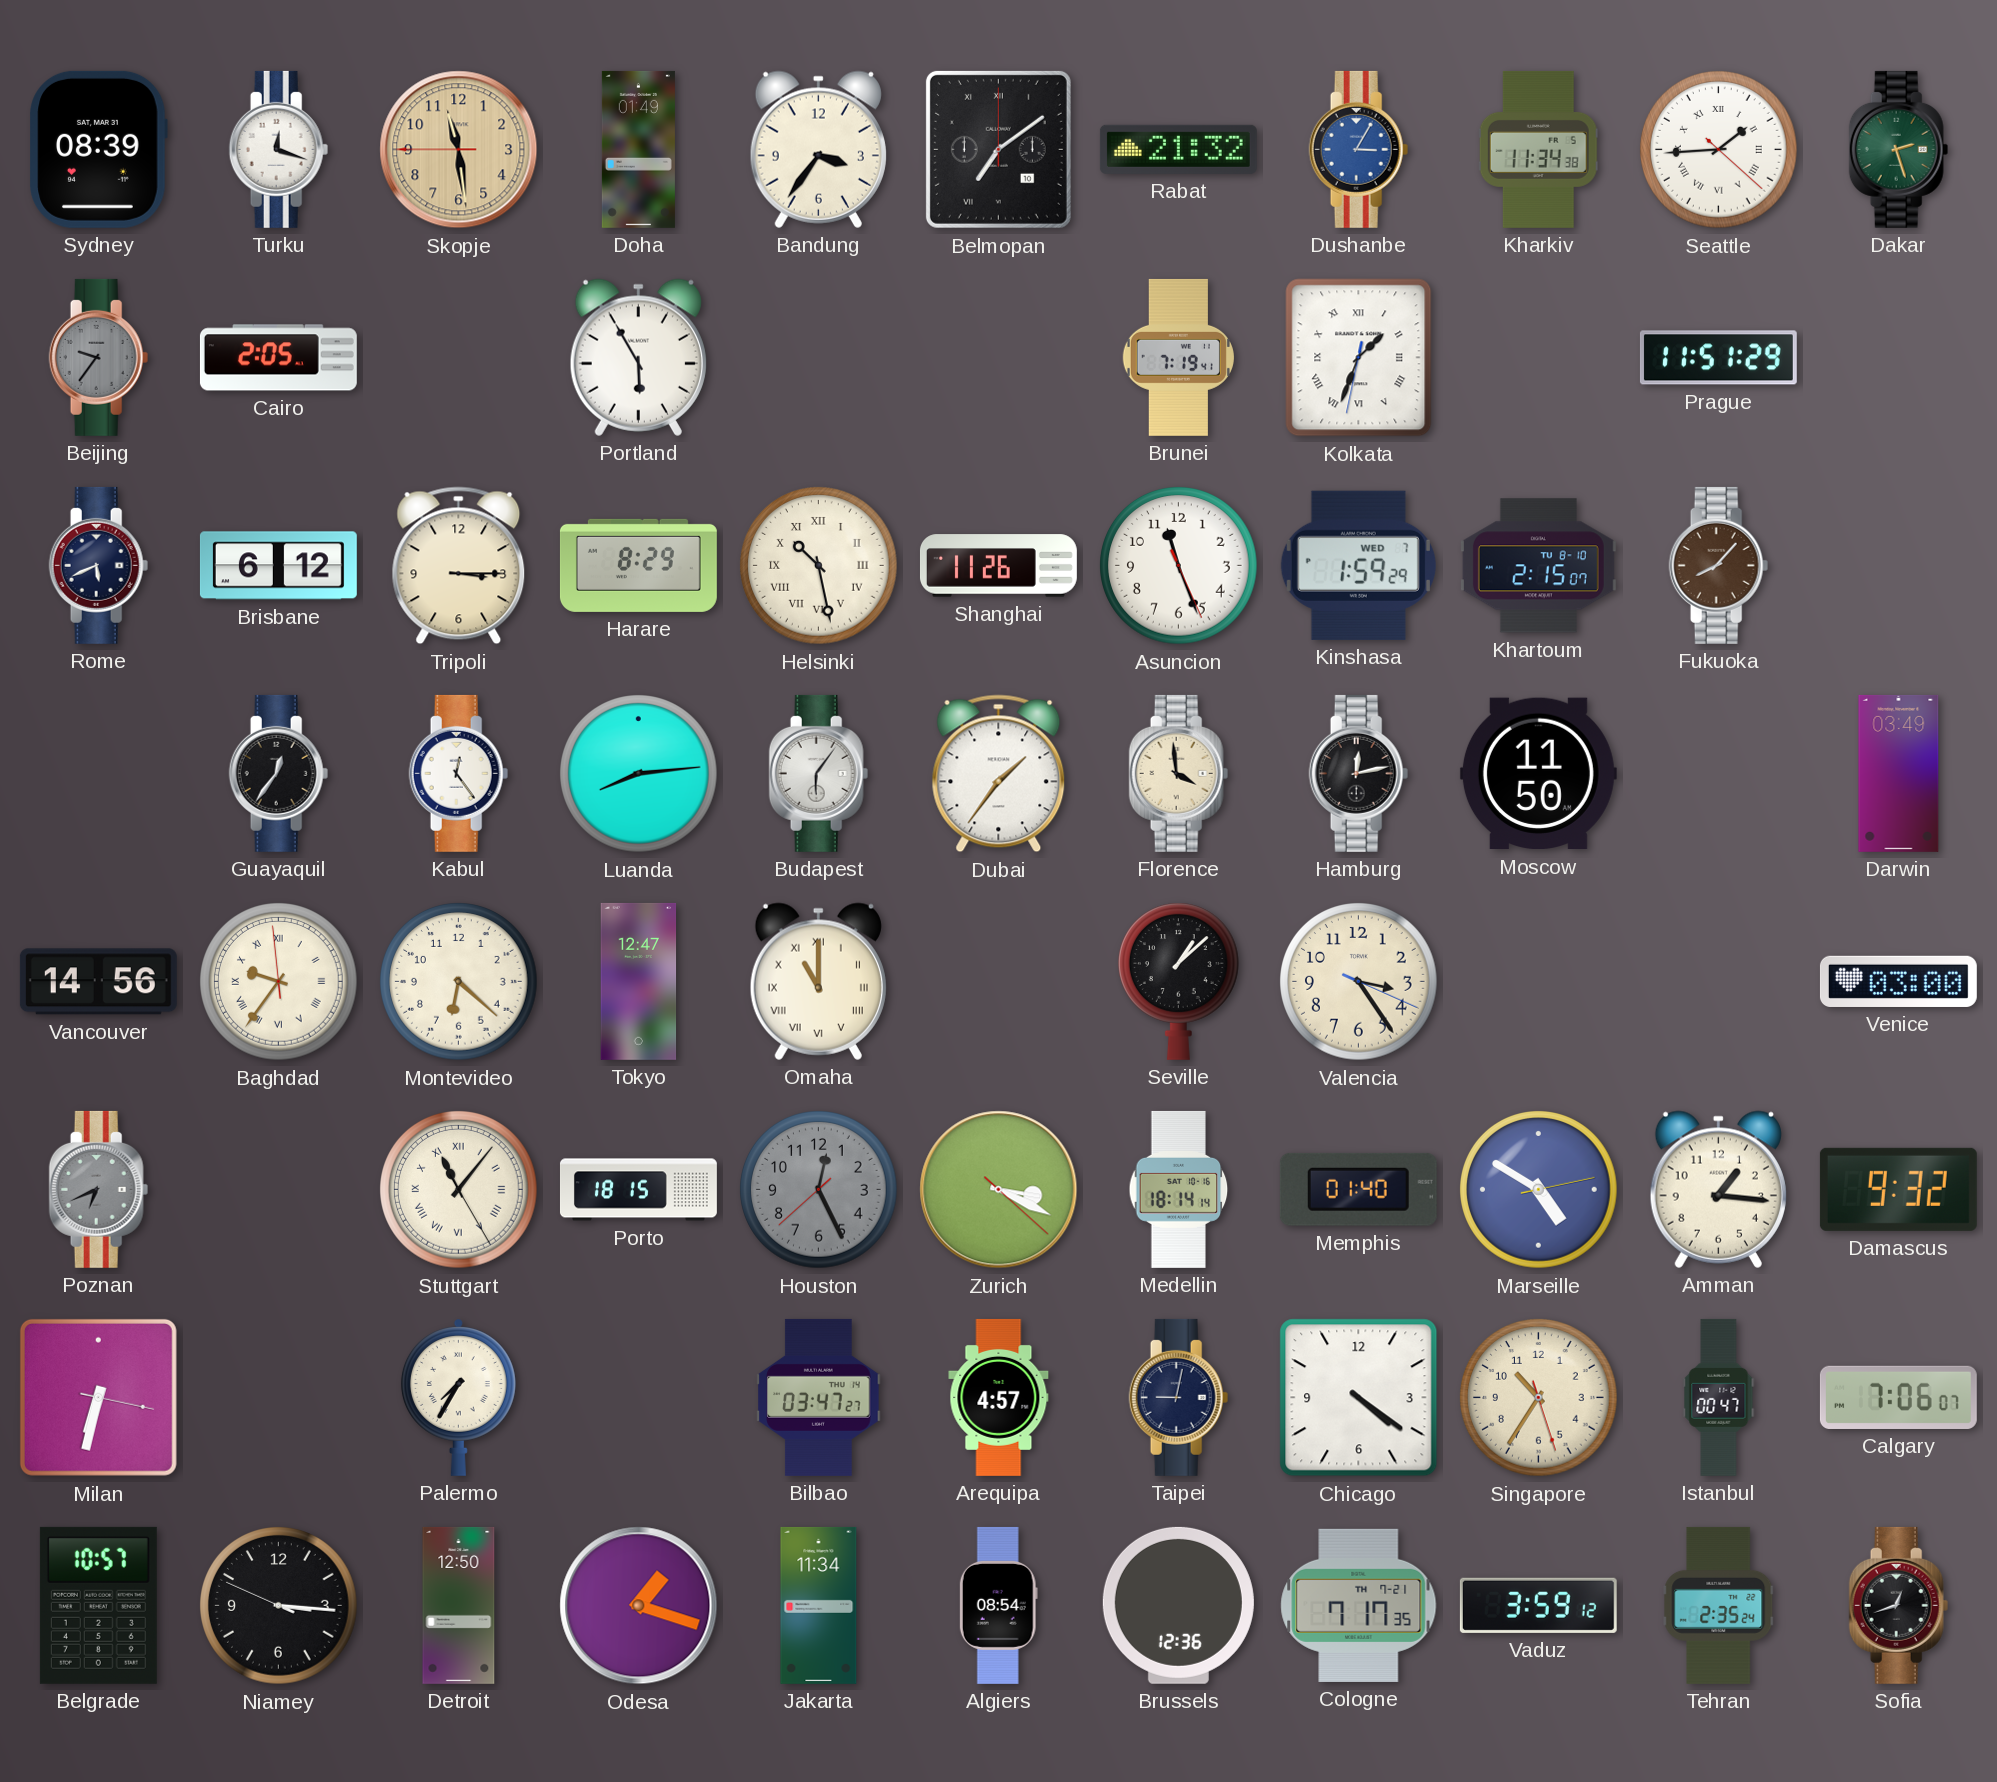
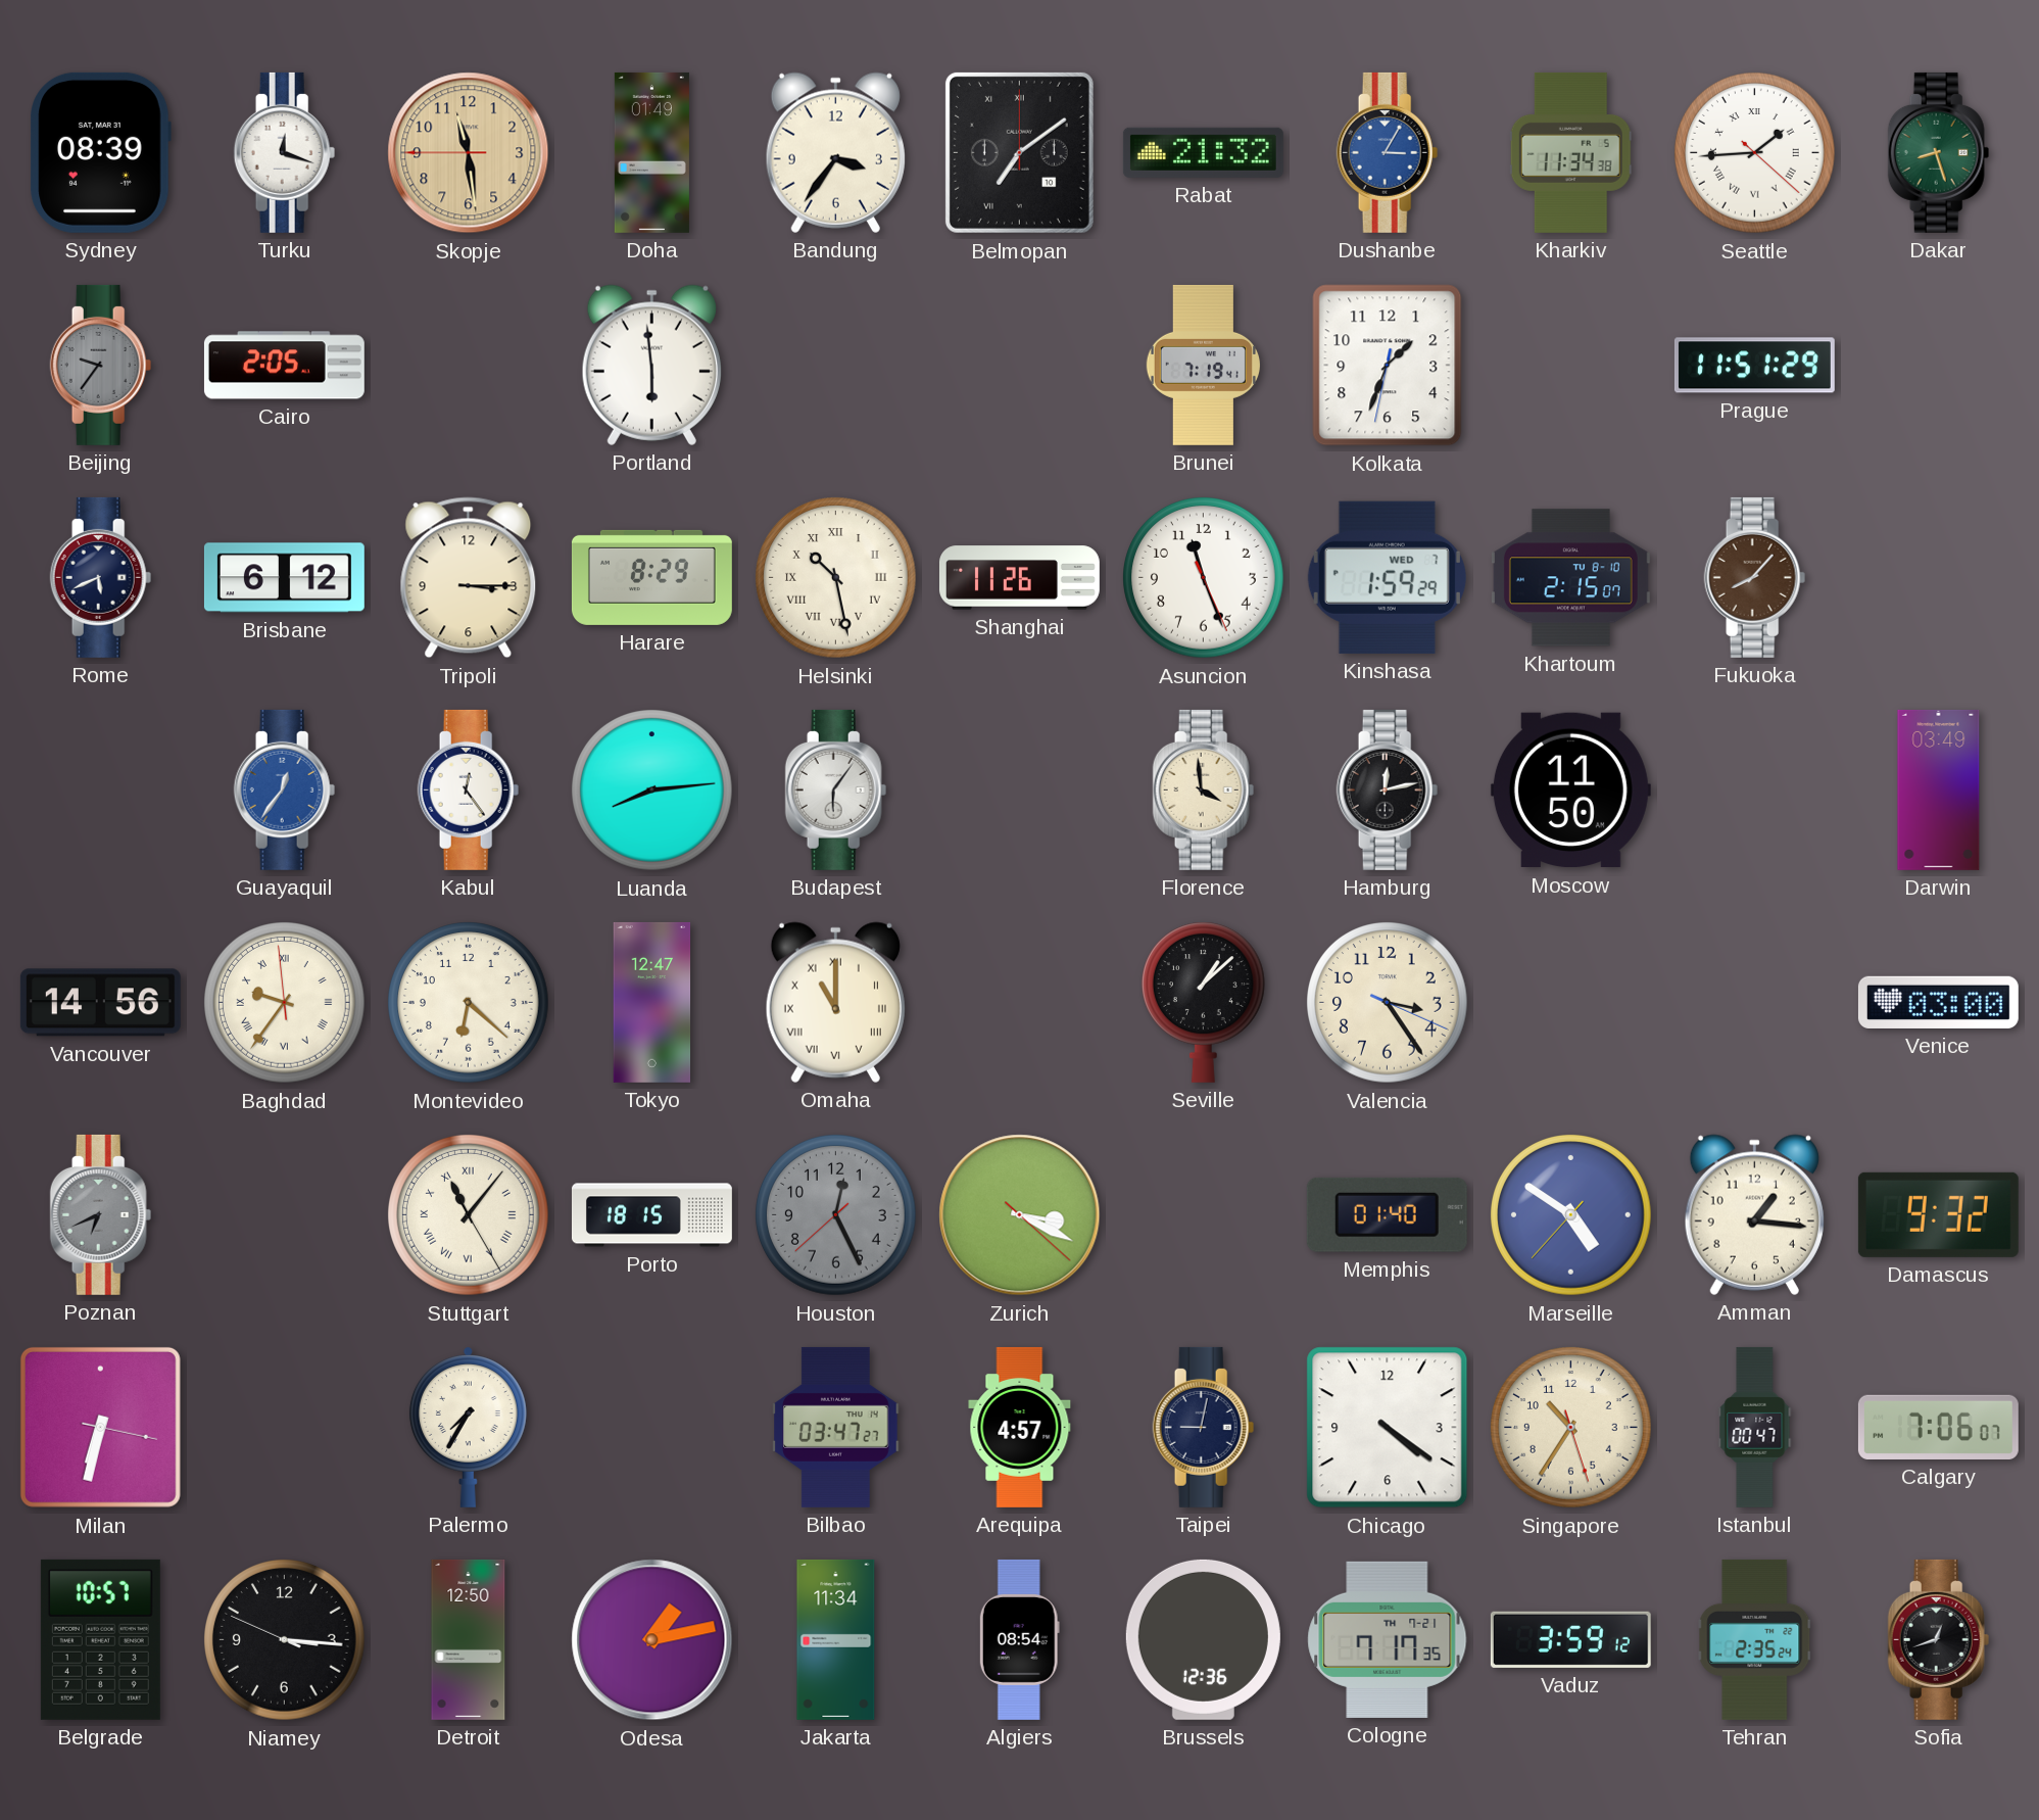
Dakar: 2:27 -> 8:27 (1939, 152)
Portland: 5:55 -> 5:59 (651, 365)
Kolkata numerals: Roman -> Arabic (1388, 366)
Guayaquil dial: black -> blue (285, 789)
Dubai: 1:36 -> none (999, 774)
Medellin: 18:14 -> none (1179, 1189)
Marseille: 4:50:13 -> 4:50:37 (1571, 1215)
Odesa: 1:18 -> 1:13 (652, 1640)
